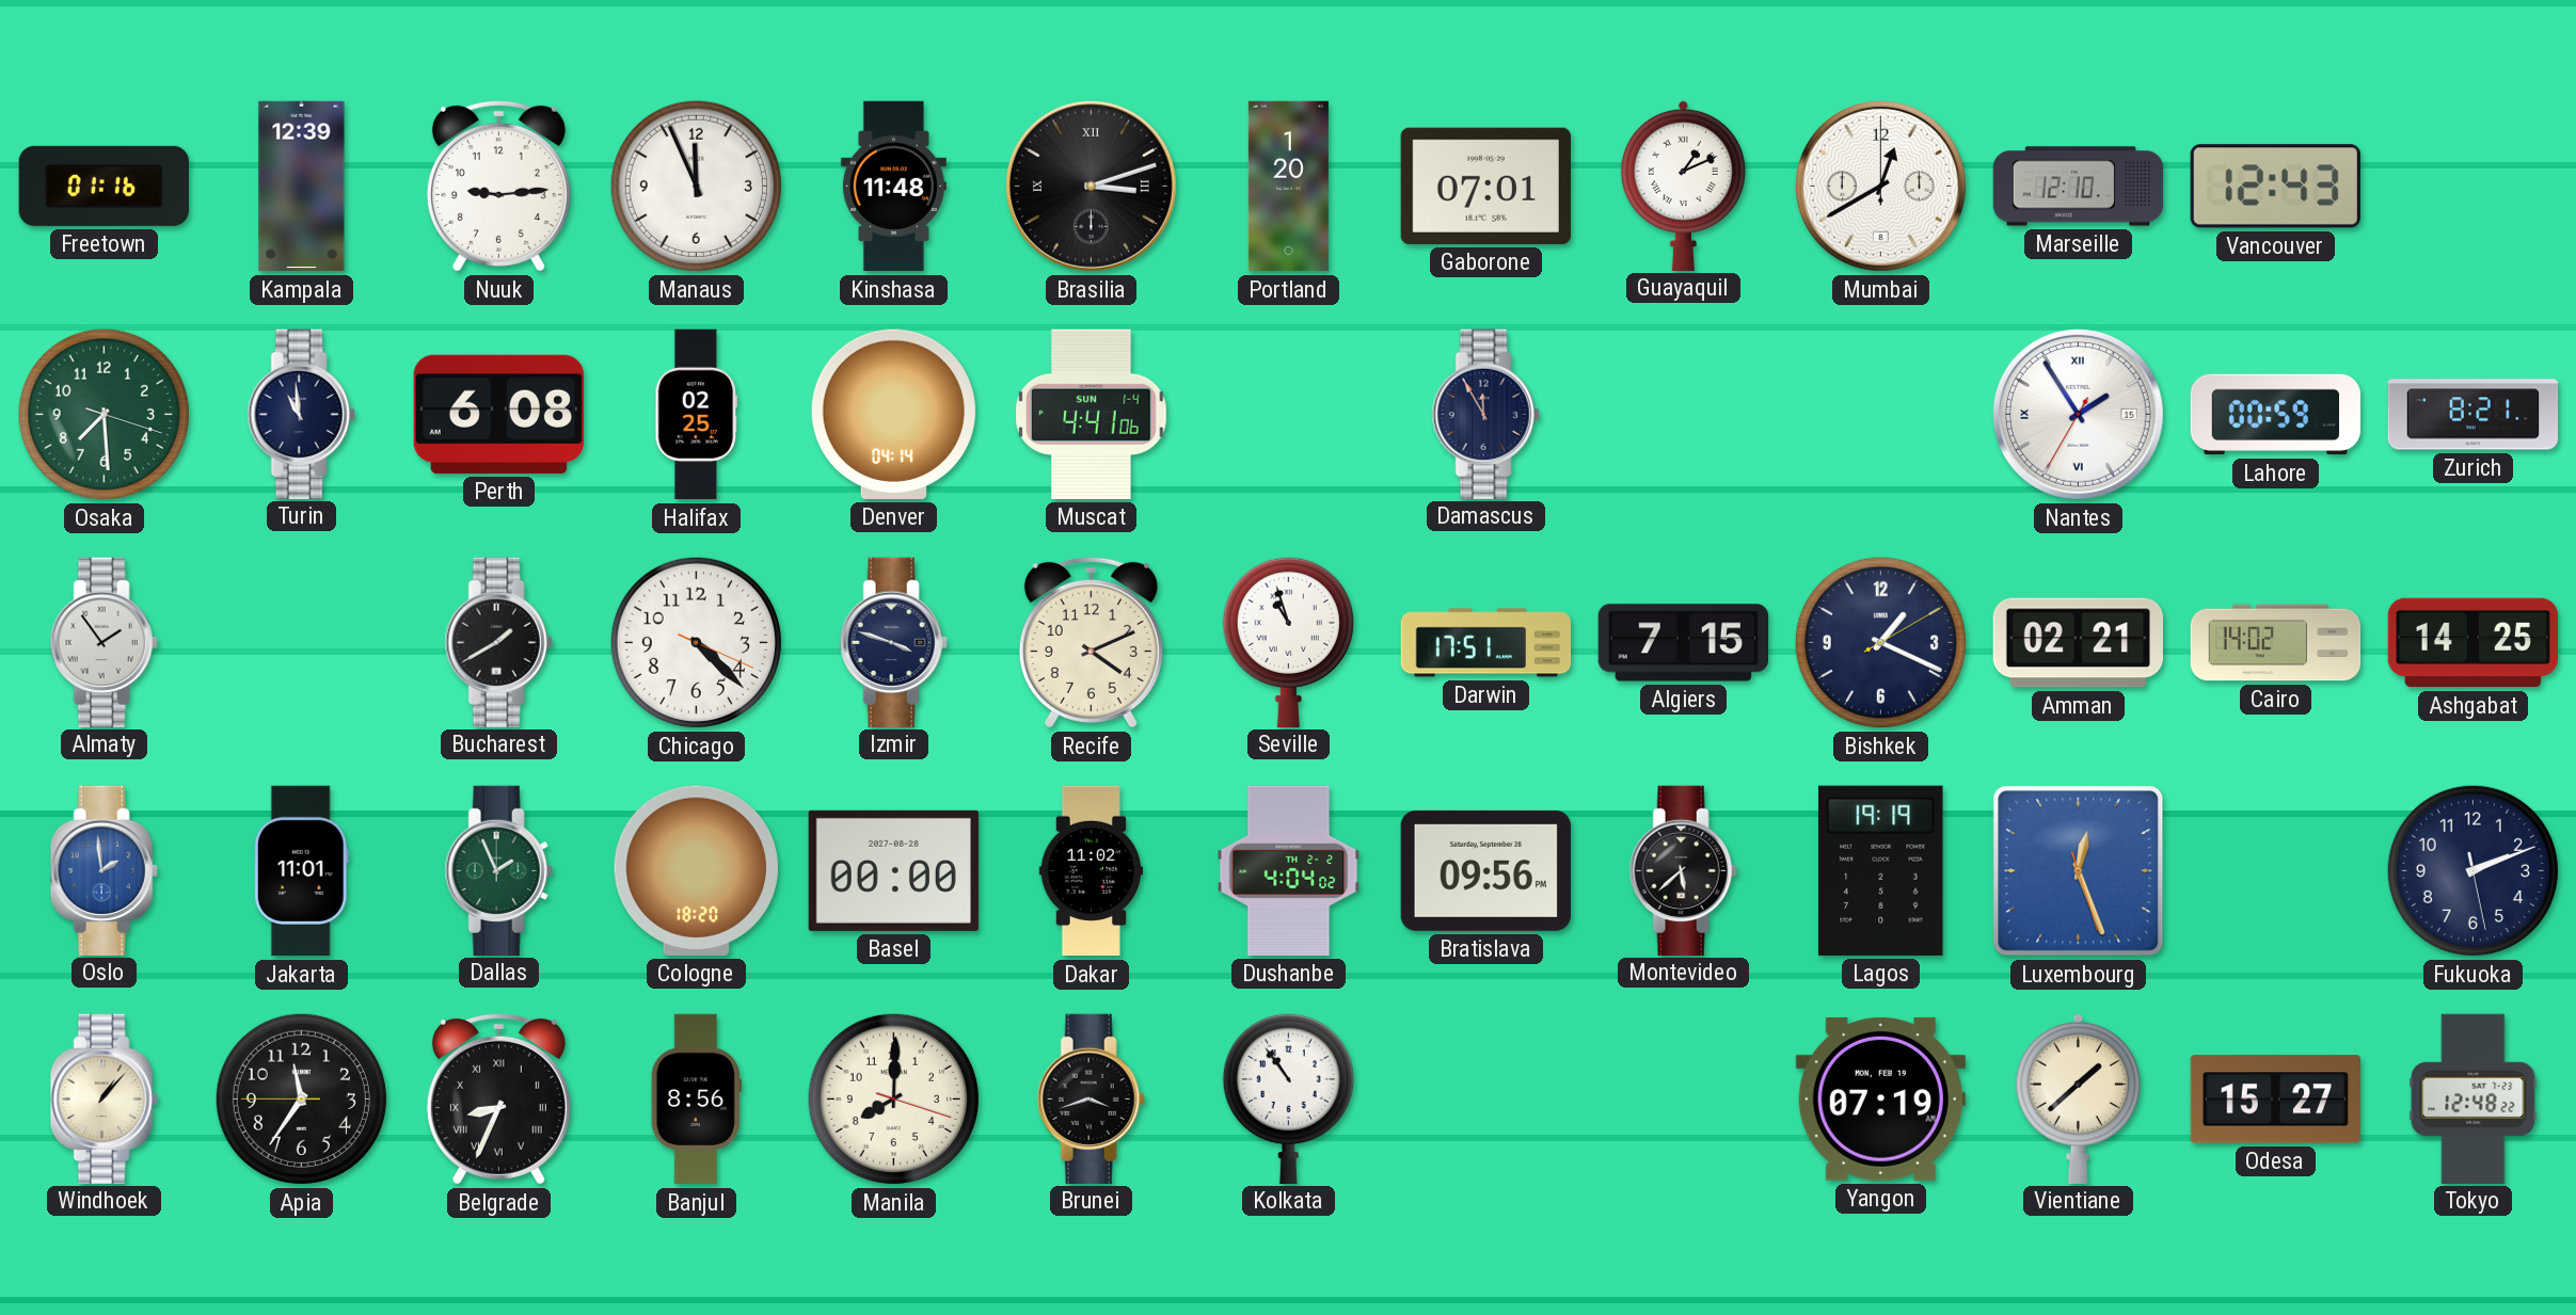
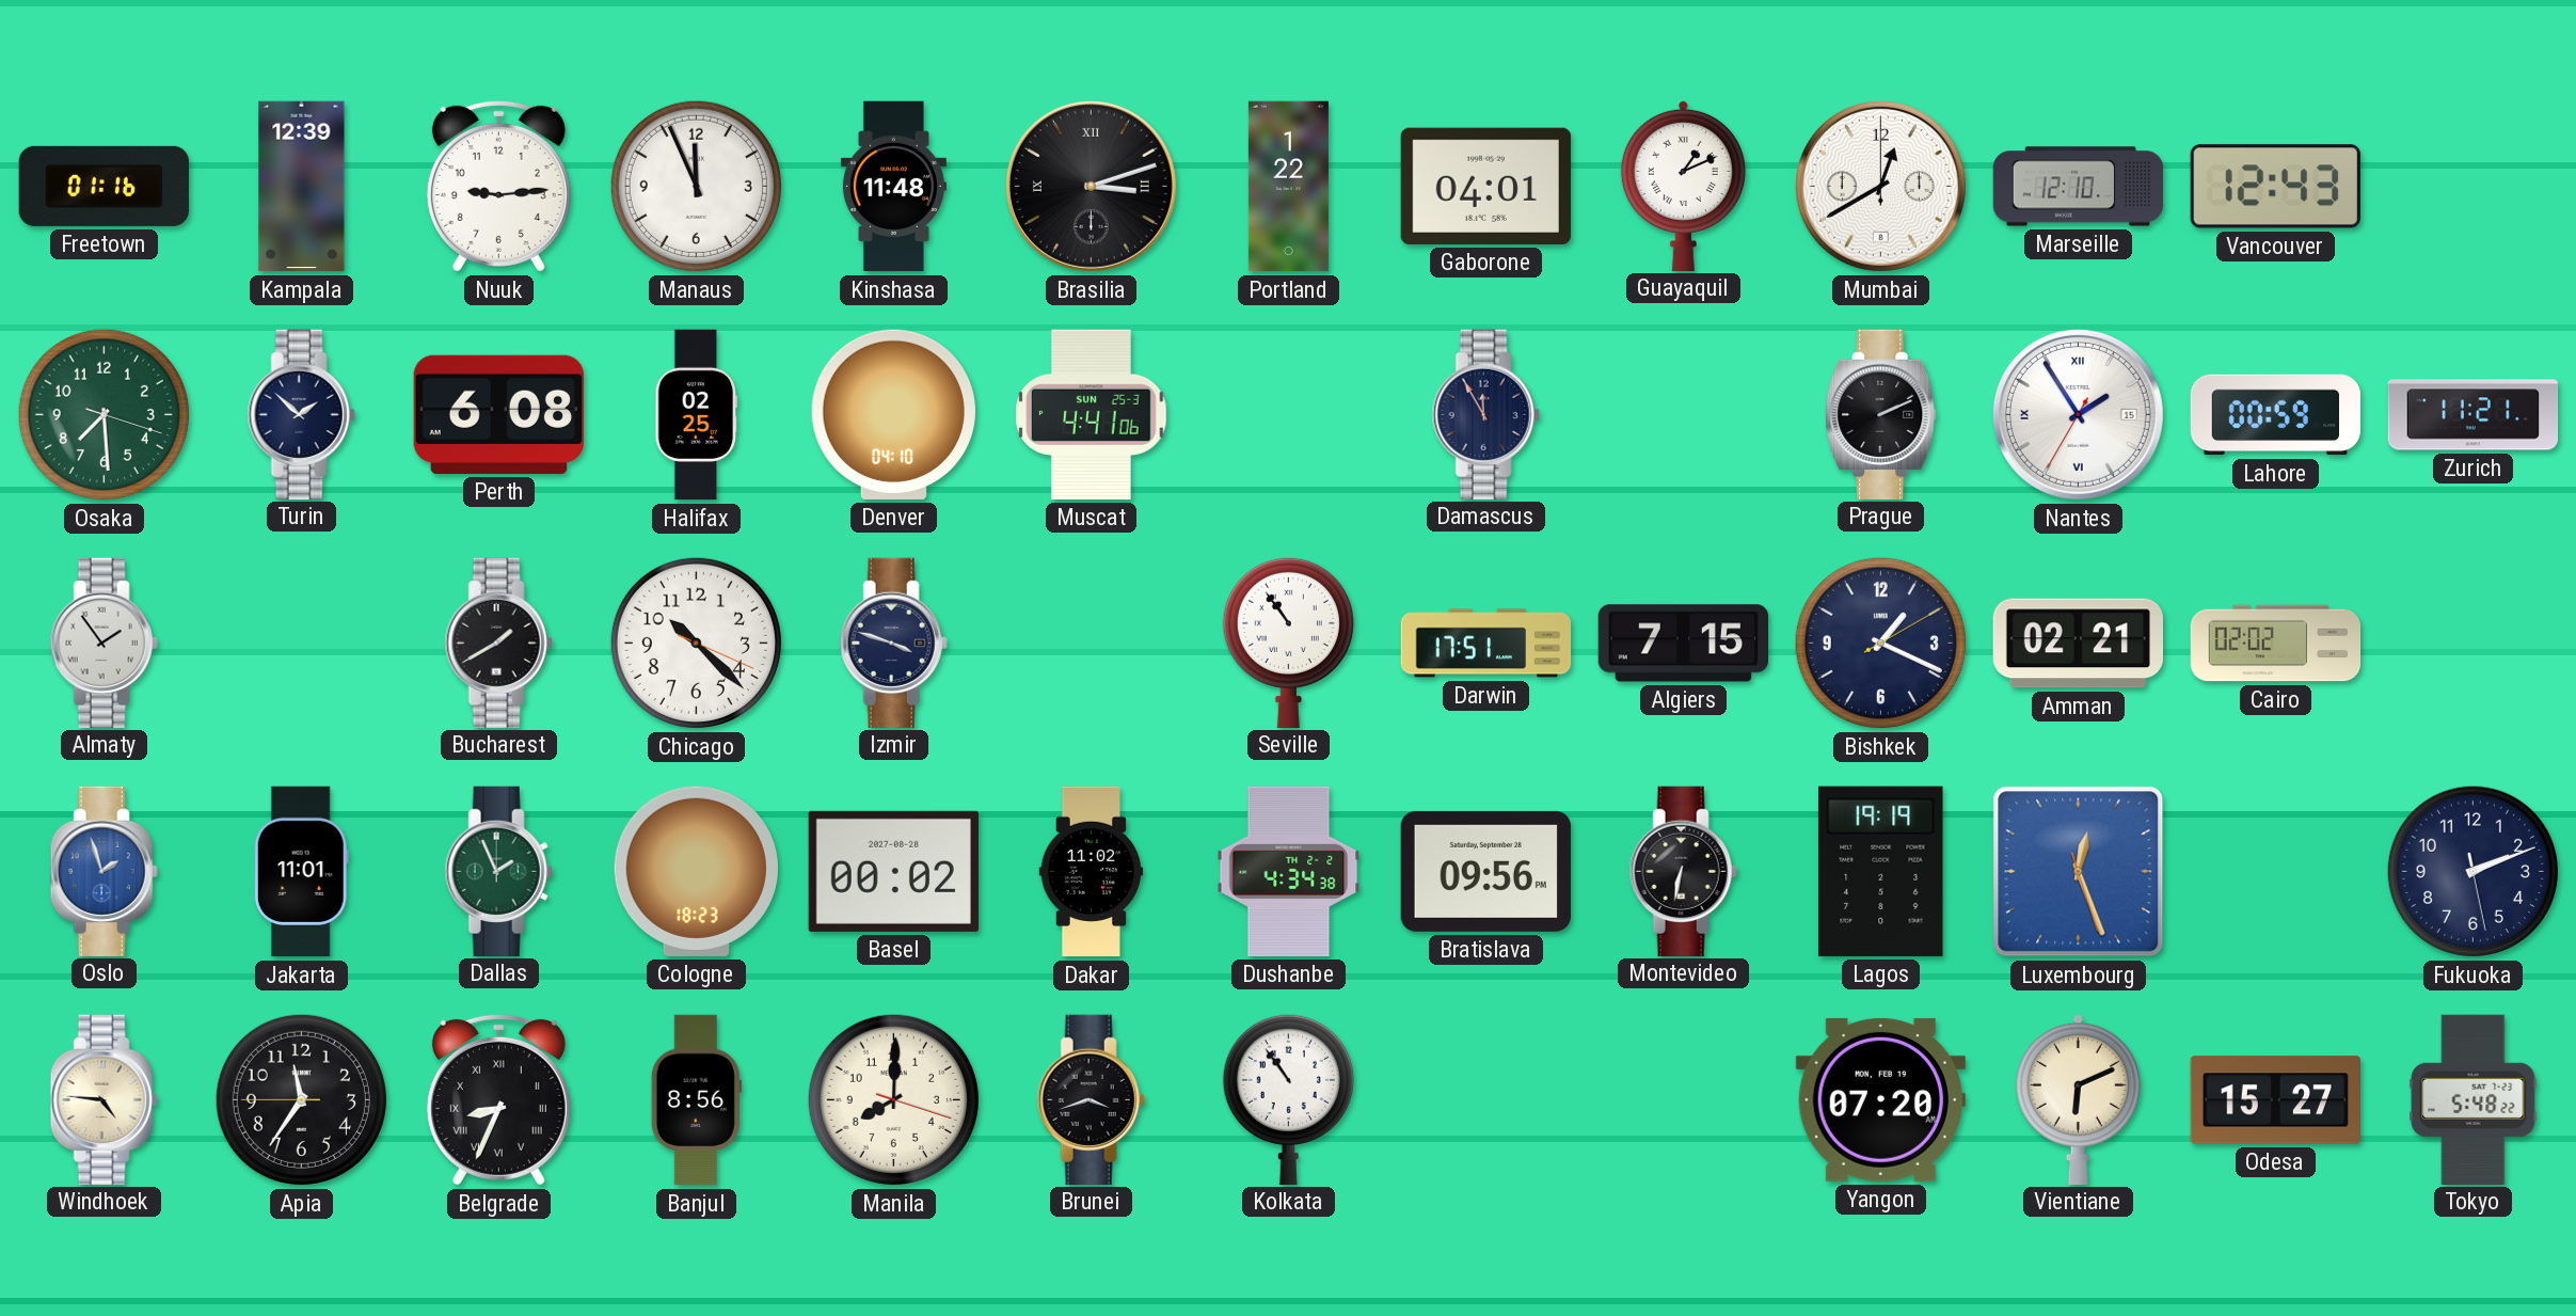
Portland: 1:20 -> 1:22 (1288, 187)
Gaborone: 07:01 -> 04:01 (1485, 186)
Turin: 10:59 -> 1:52 (301, 414)
Denver: 04:14 -> 04:10 (893, 414)
Muscat date: SUN 1-4 -> SUN 25-3 (1092, 414)
Prague: none -> 2:11 (1881, 414)
Zurich: 8:21 -> 11:21 (2474, 415)
Chicago: 4:22 -> 10:22 (696, 643)
Recife: 4:11 -> none (1091, 642)
Seville: 10:57 -> 10:54 (1288, 641)
Cairo: 14:02 -> 02:02 (2276, 644)
Ashgabat: 14:25 -> none (2472, 643)
Oslo: 1:59 -> 1:57 (104, 871)
Cologne: 18:20 -> 18:23 (696, 871)
Basel: 00:00 -> 00:02 (893, 871)
Dushanbe: 4:04 -> 4:34 (1289, 871)
Montevideo: 5:38 -> 6:32 (1683, 871)
Windhoek: 1:07 -> 4:46 (104, 1099)
Yangon: 07:19 -> 07:20 (1880, 1099)
Vientiane: 1:38 -> 6:11 (2078, 1098)
Tokyo: 12:48 -> 5:48 (2474, 1099)
